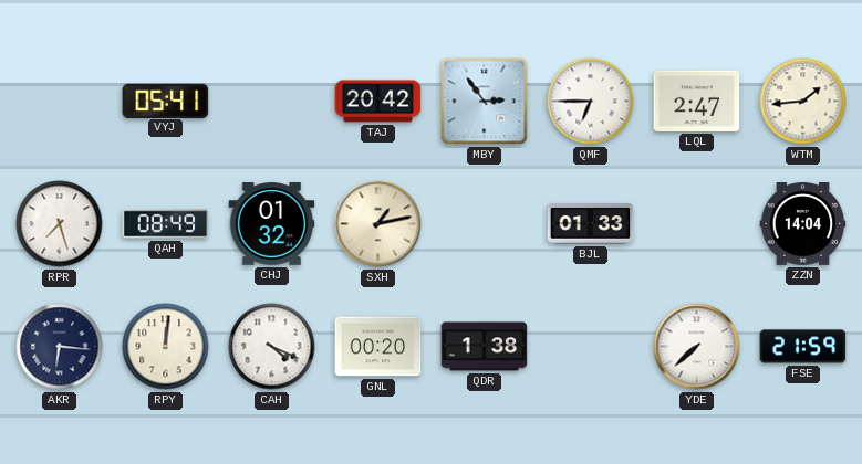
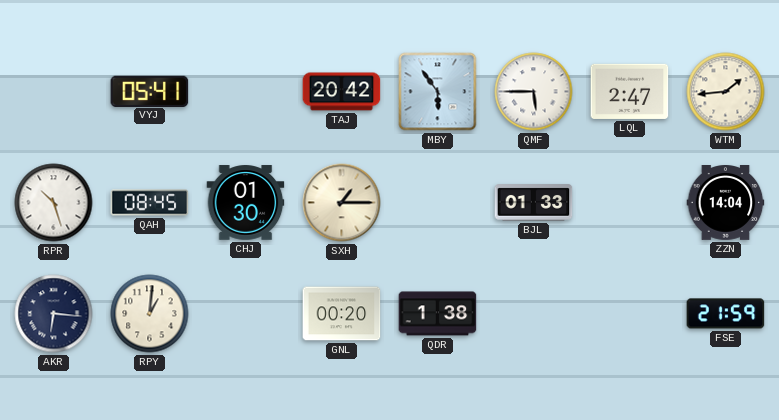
MBY: 2:54 -> 5:54 (438, 92)
QMF: 6:45 -> 5:45 (534, 92)
RPR: 7:27 -> 10:27 (54, 203)
QAH: 08:49 -> 08:45 (150, 203)
CHJ: 01:32 -> 01:30 (246, 203)
SXH: 1:13 -> 1:15 (342, 203)
RPY: 12:01 -> 1:01 (150, 314)
CAH: 4:19 -> none (272, 347)
YDE: 7:38 -> none (697, 347)
